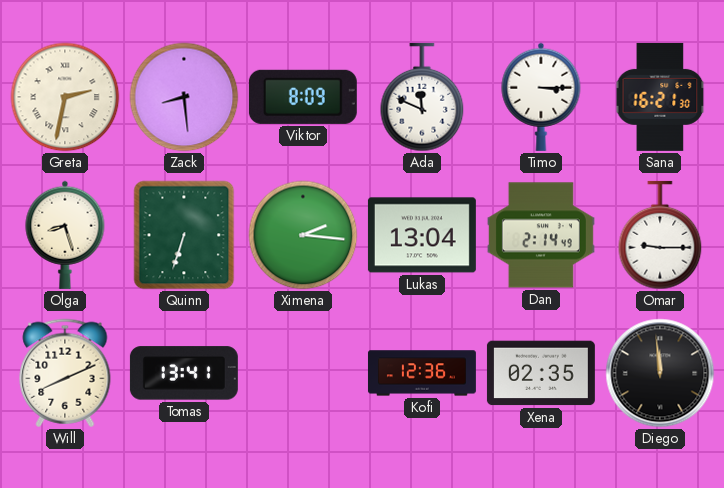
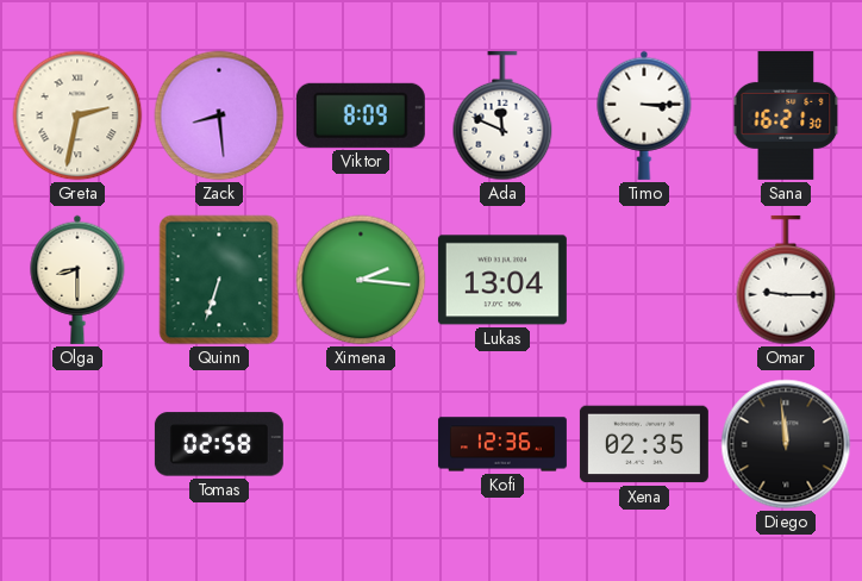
Olga: 8:27 -> 8:30 (77, 280)
Dan: 2:14 -> none (541, 235)
Will: 8:11 -> none (65, 373)
Tomas: 13:41 -> 02:58 (219, 444)
